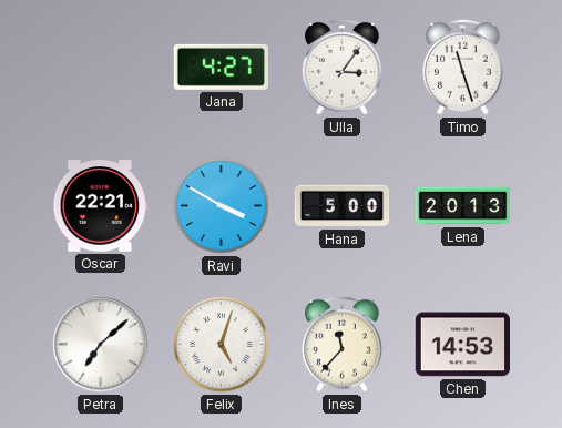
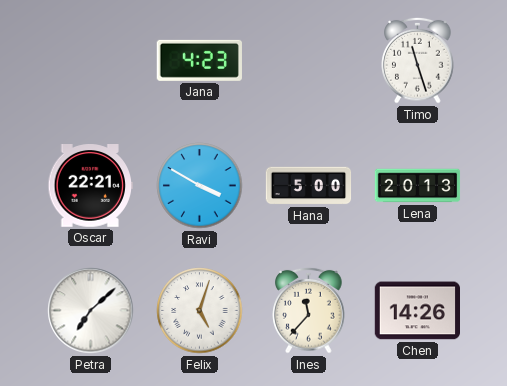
Jana: 4:27 -> 4:23 (199, 60)
Ulla: 3:06 -> none (343, 67)
Chen: 14:53 -> 14:26 (417, 311)
